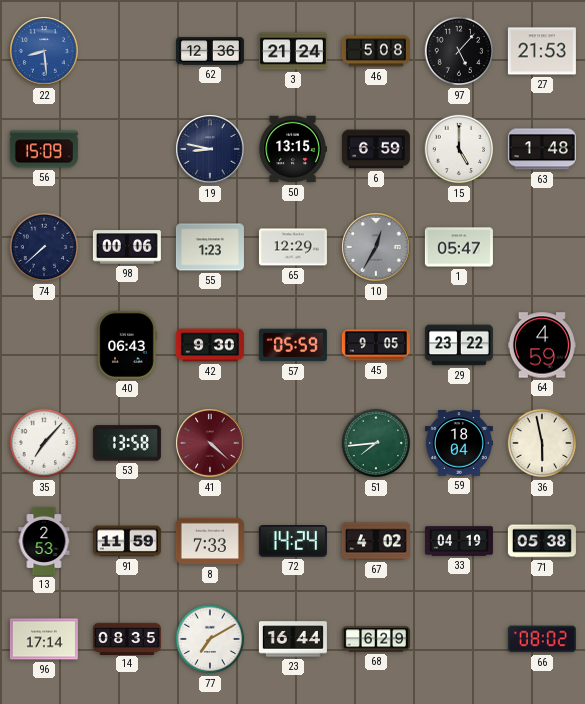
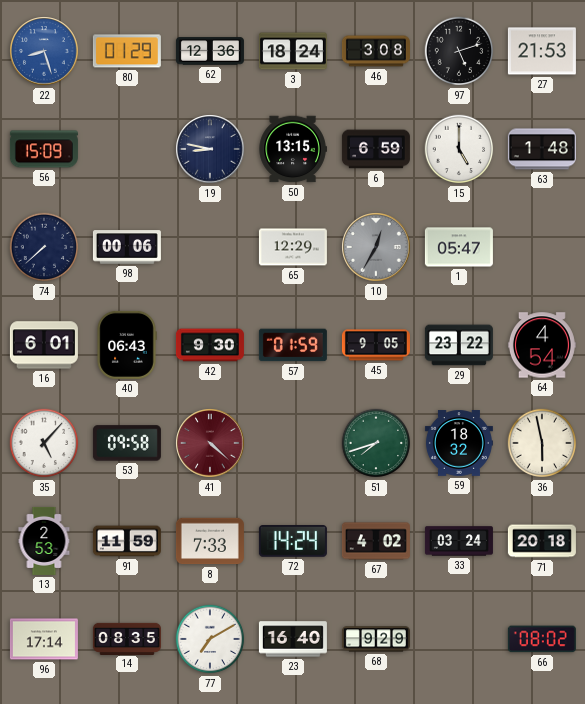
22: 8:29 -> 8:27 (44, 51)
80: none -> 01:29 (127, 51)
3: 21:24 -> 18:24 (293, 51)
46: 5:08 -> 3:08 (376, 51)
97: 5:07 -> 5:12 (459, 51)
55: 1:23 -> none (210, 247)
16: none -> 6:01 (44, 345)
57: 05:59 -> 01:59 (293, 345)
64: 4:59 -> 4:54 (542, 345)
35: 7:07 -> 5:07 (44, 443)
53: 13:58 -> 09:58 (127, 443)
51: 7:44 -> 7:42 (376, 443)
59: 18:04 -> 18:32 (459, 443)
33: 04:19 -> 03:24 (459, 541)
71: 05:38 -> 20:18 (542, 541)
23: 16:44 -> 16:40 (293, 639)
68: 6:29 -> 9:29 (376, 639)
